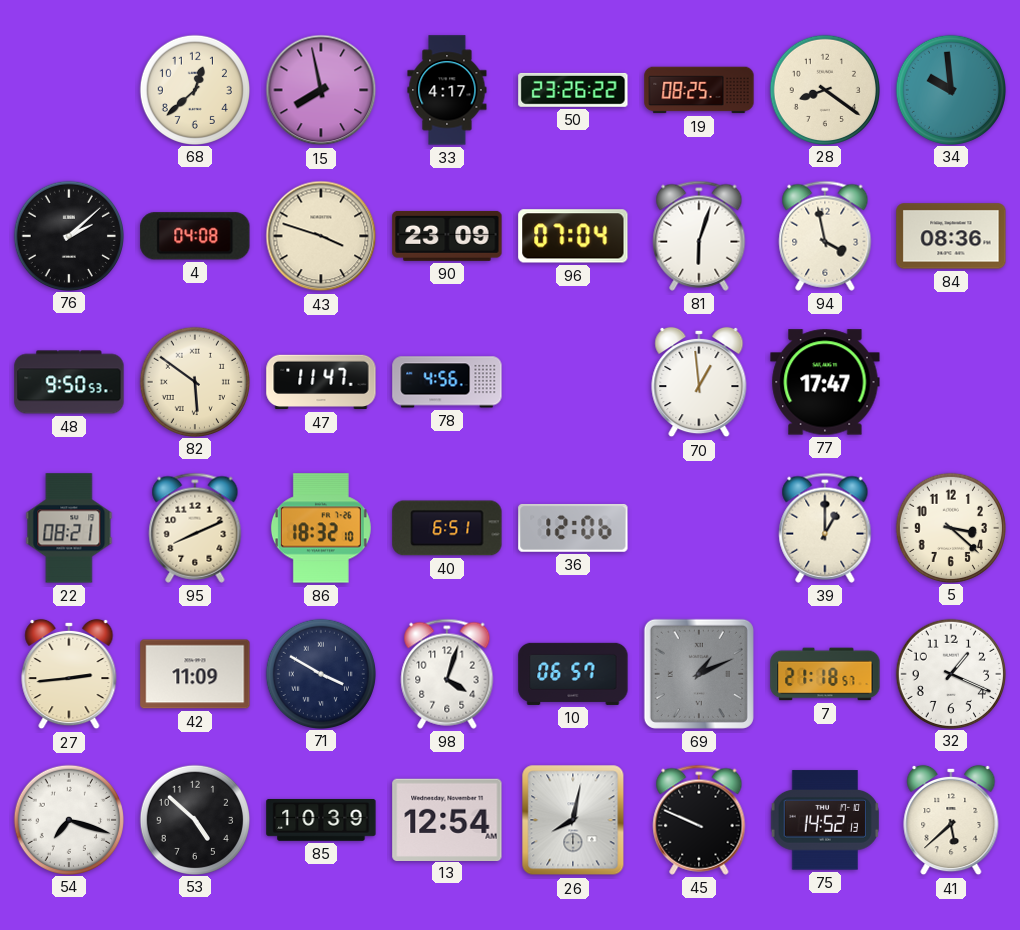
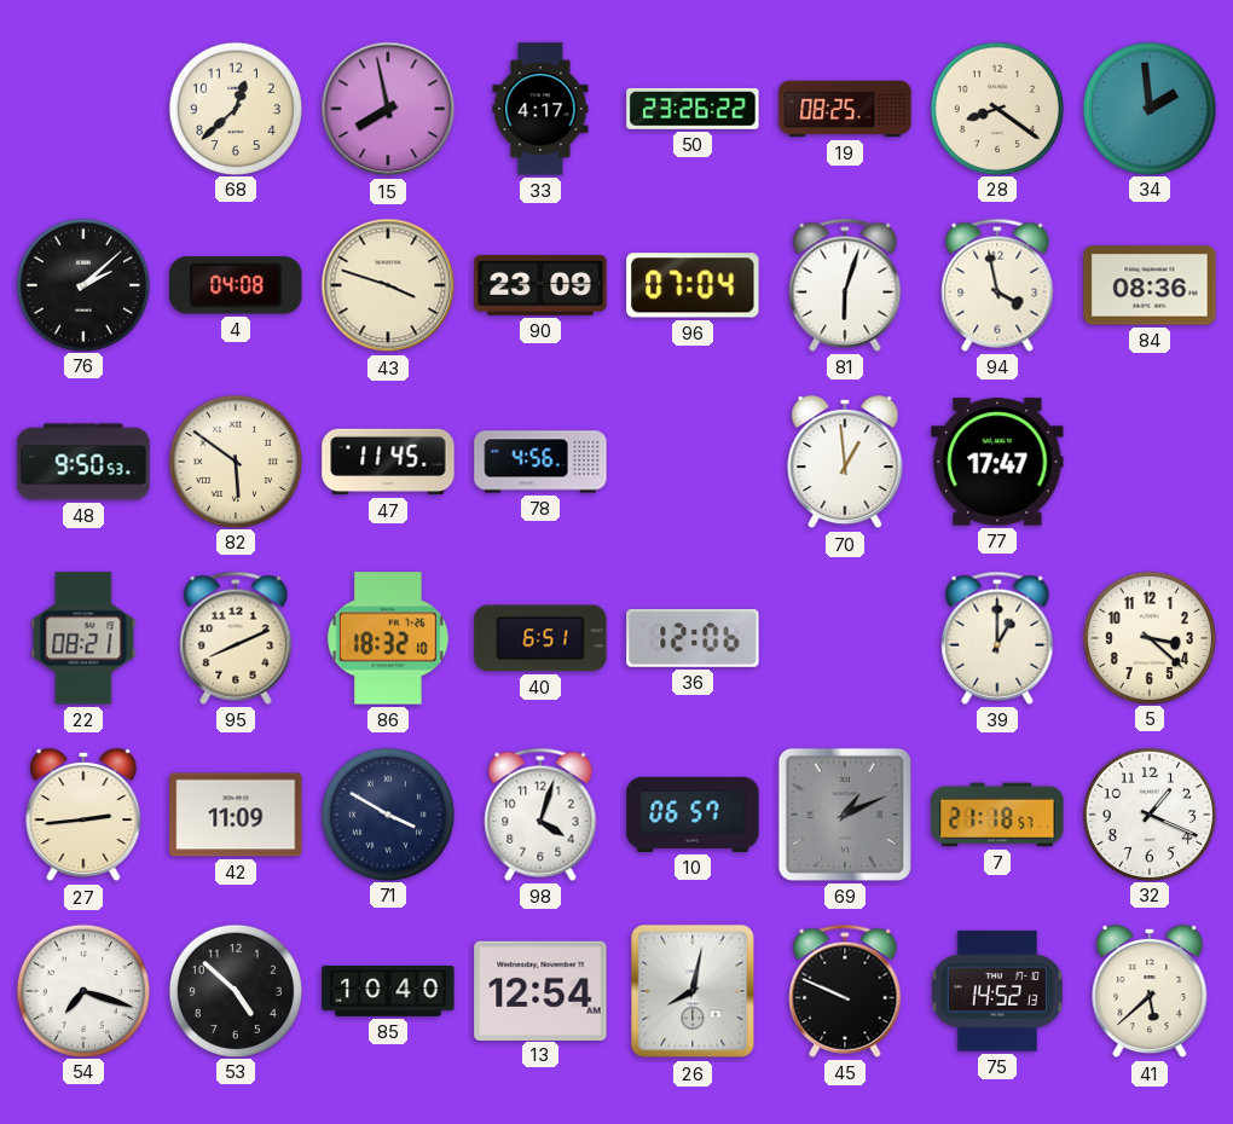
34: 9:59 -> 1:59 (1148, 108)
47: 11:47 -> 11:45 (388, 462)
85: 10:39 -> 10:40 (388, 991)
